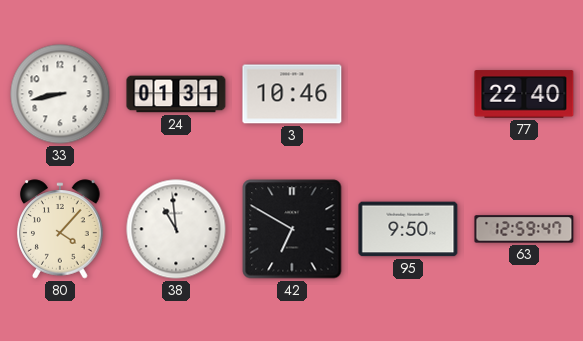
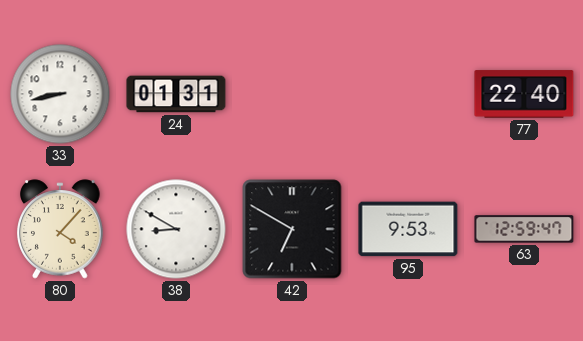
3: 10:46 -> none (292, 94)
38: 10:59 -> 8:50 (176, 229)
95: 9:50 -> 9:53 (408, 229)
